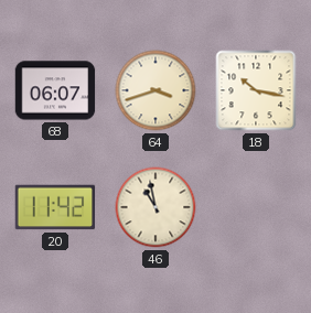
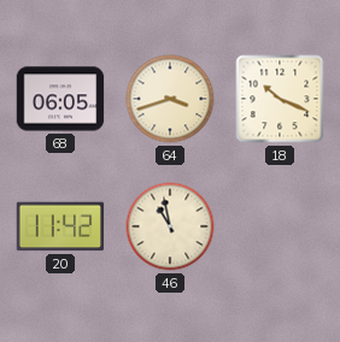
68: 06:07 -> 06:05 (60, 99)
18: 10:17 -> 10:19 (280, 99)
